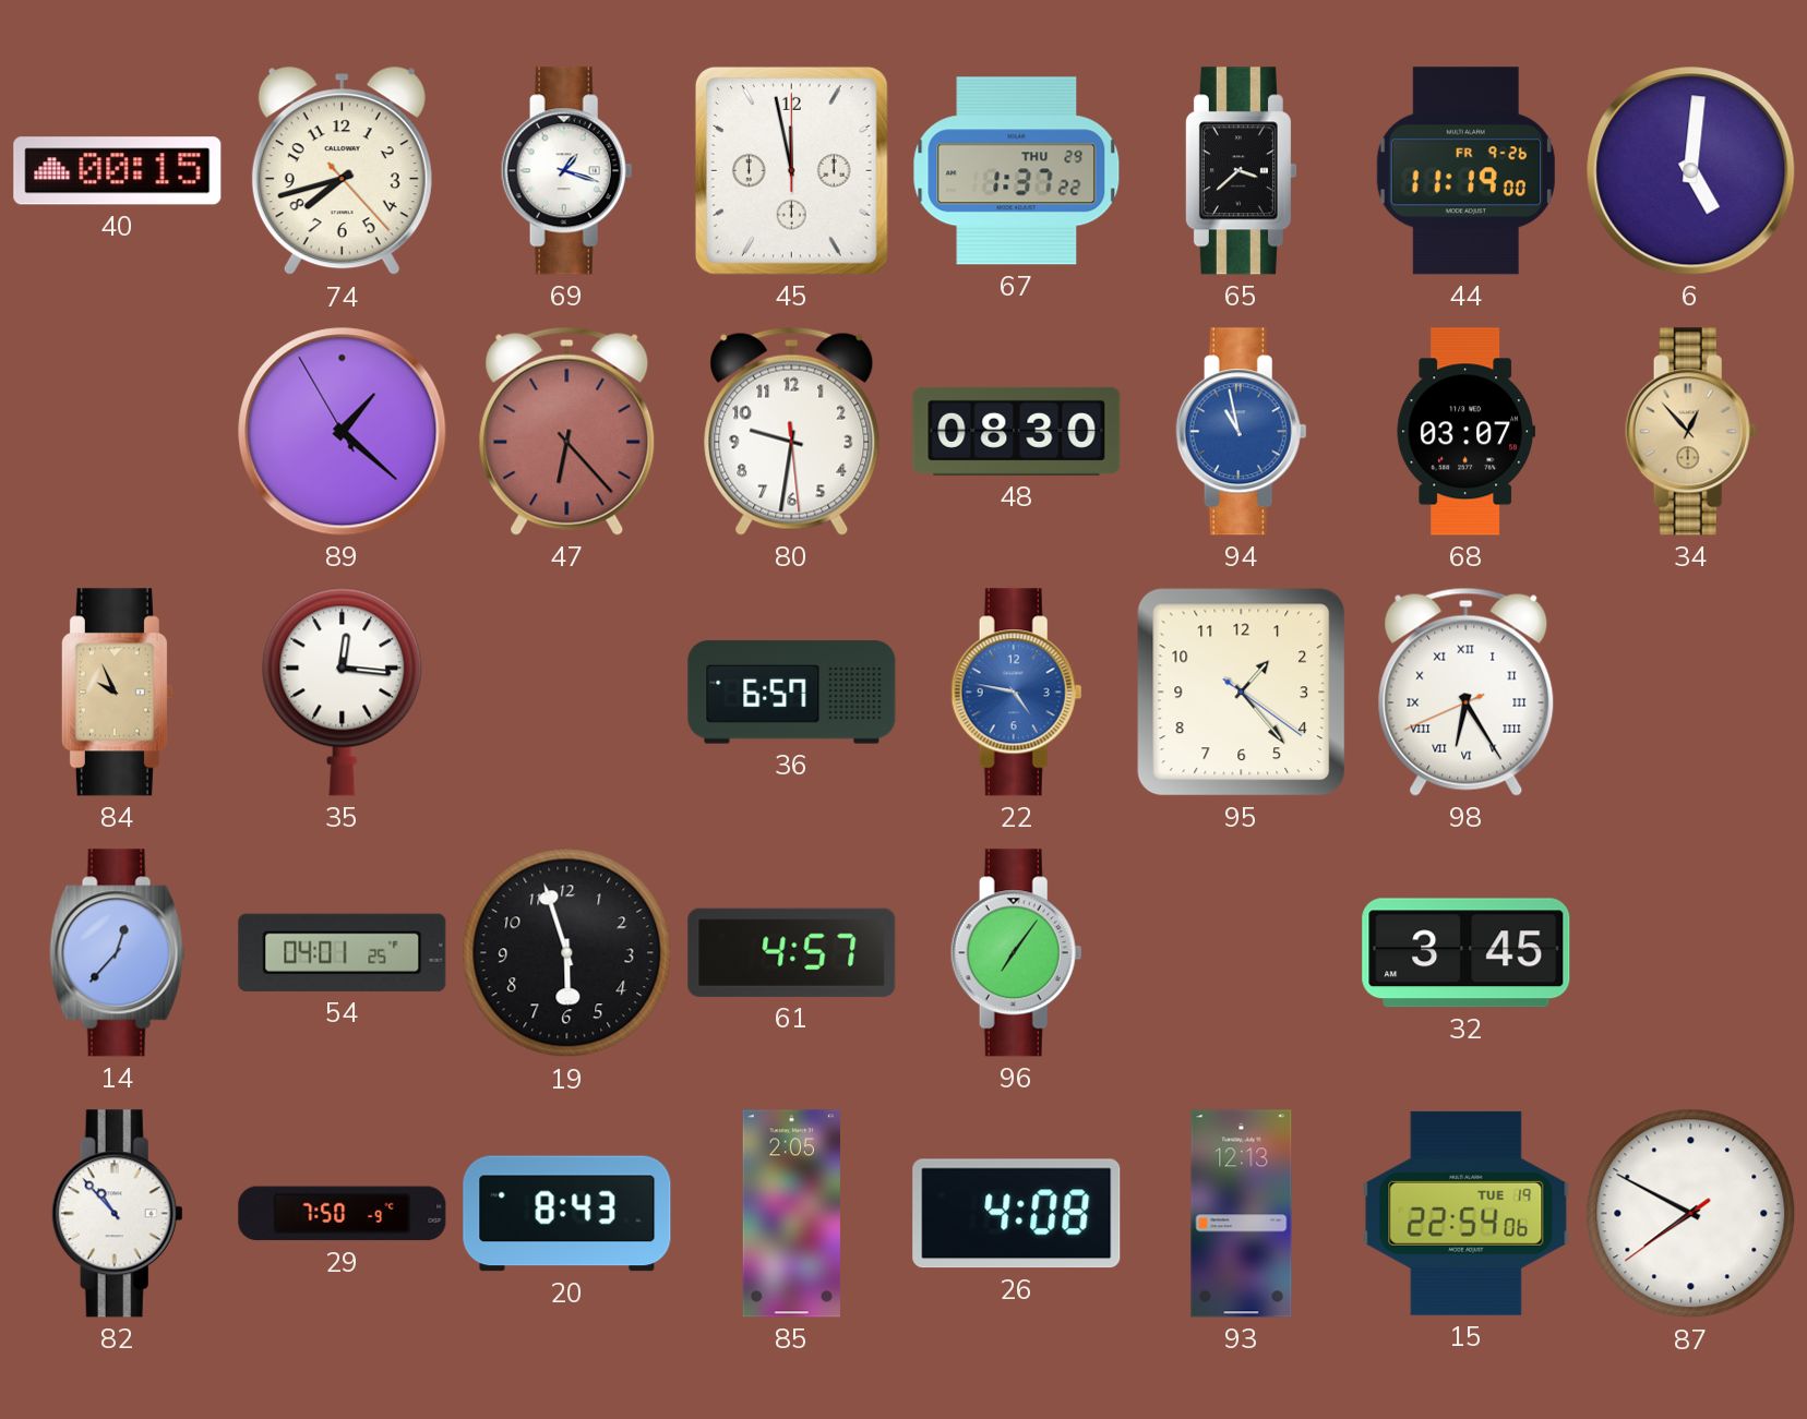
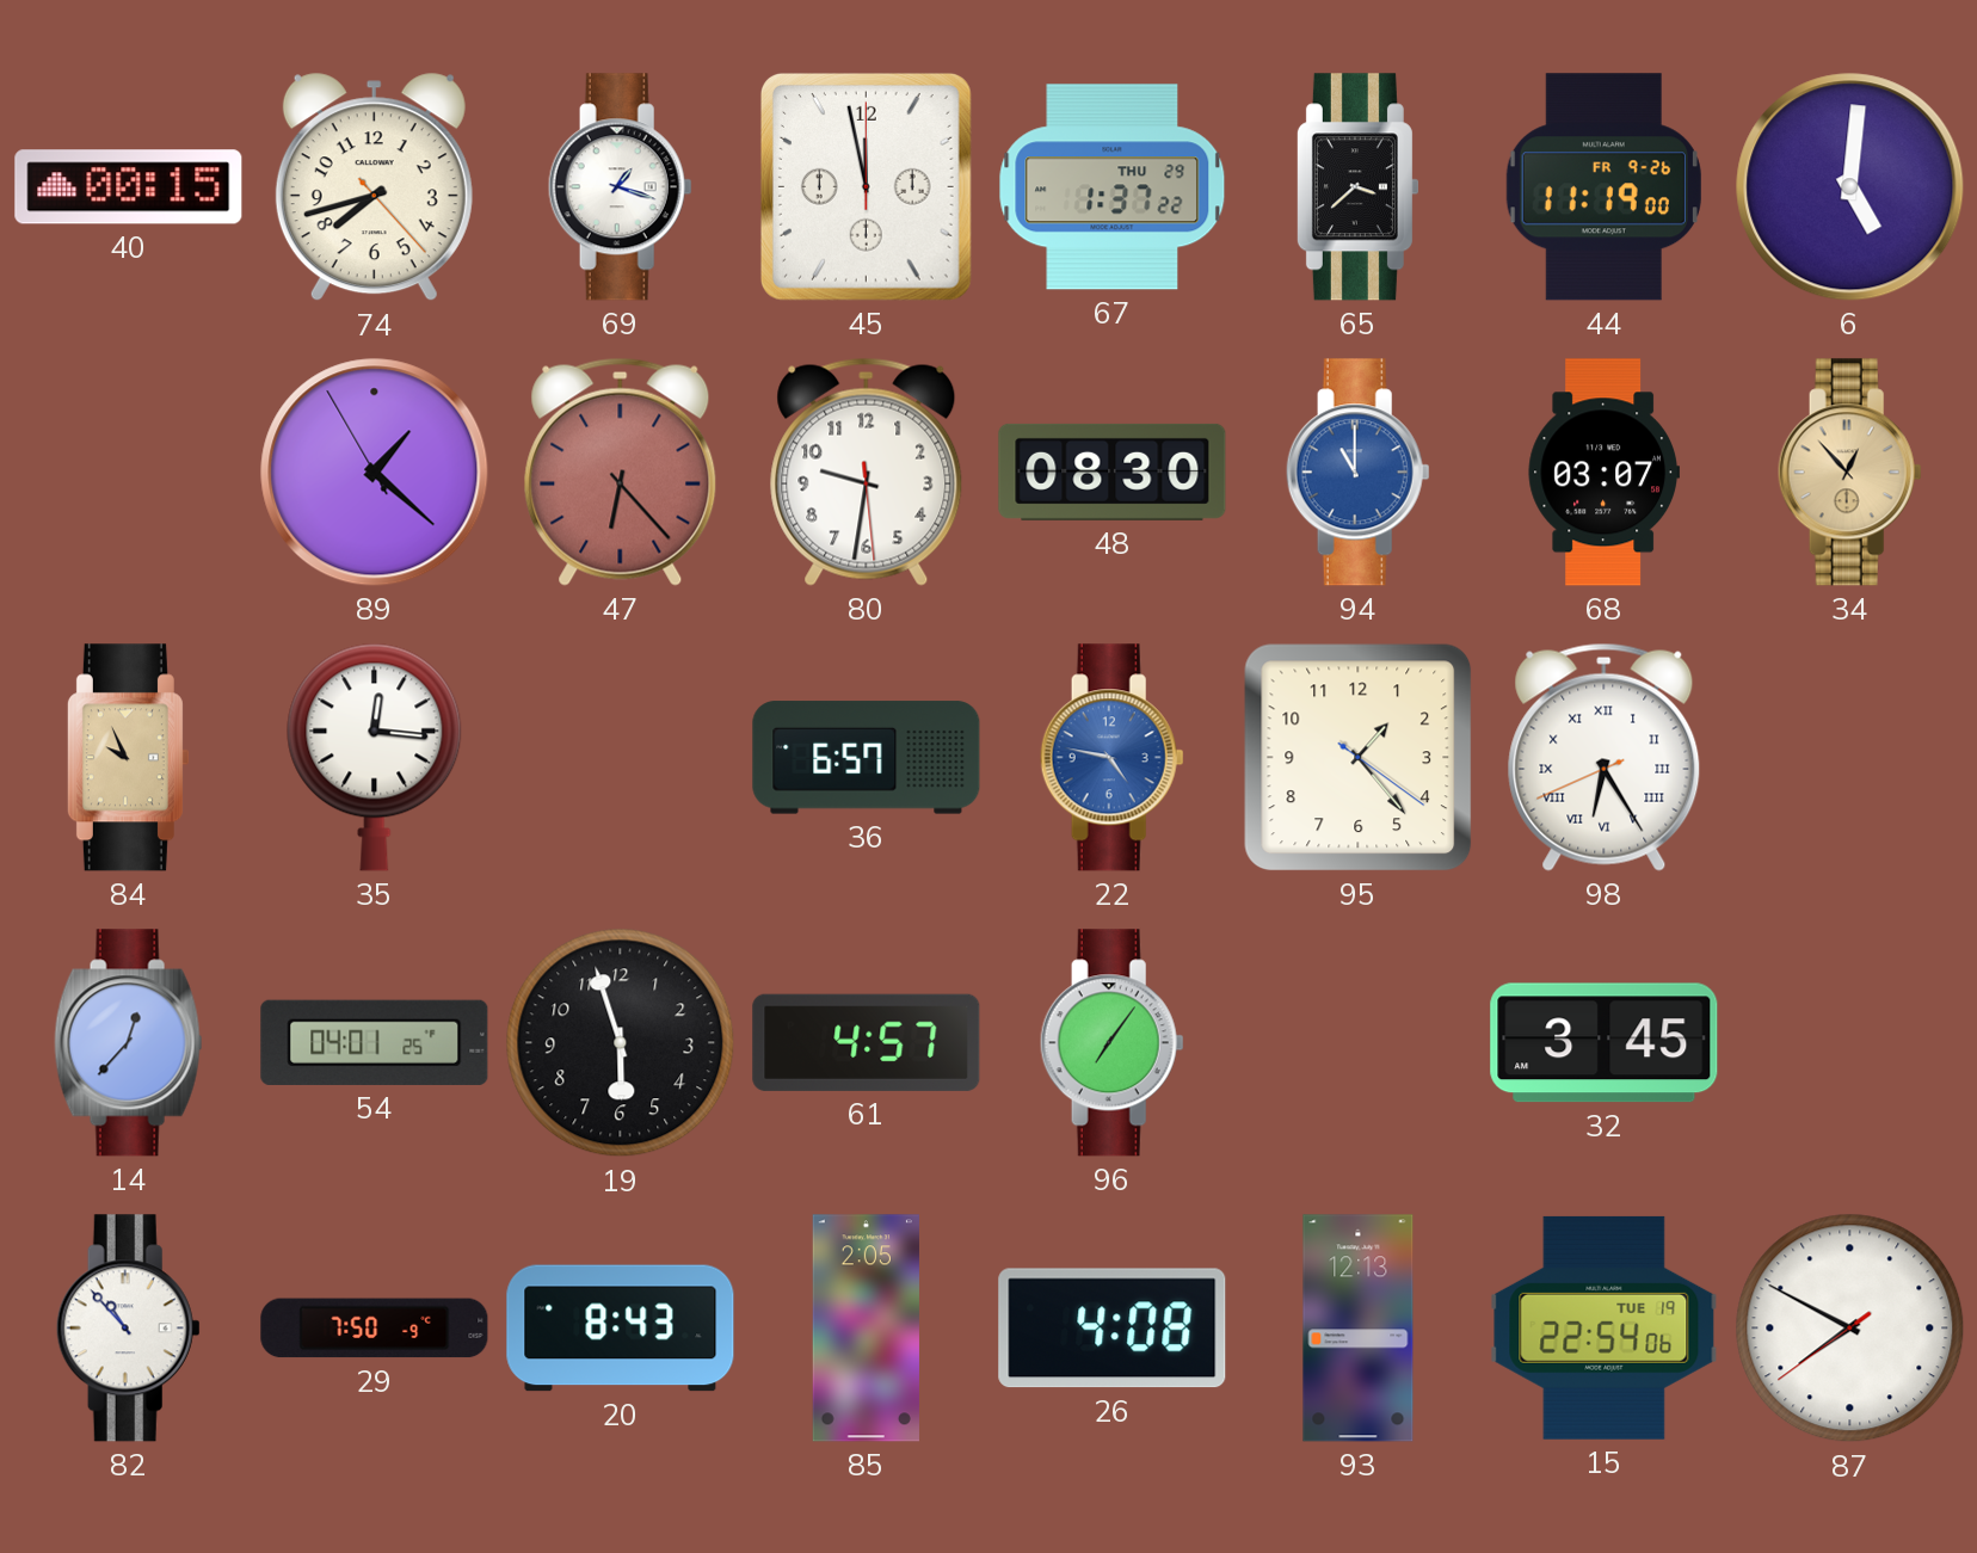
94: 10:58 -> 11:00 (1357, 473)
